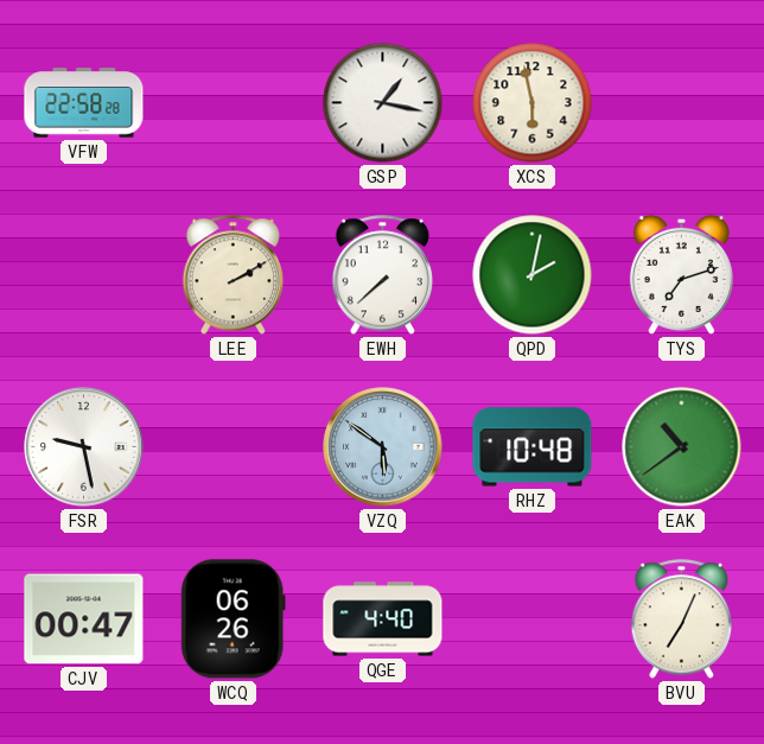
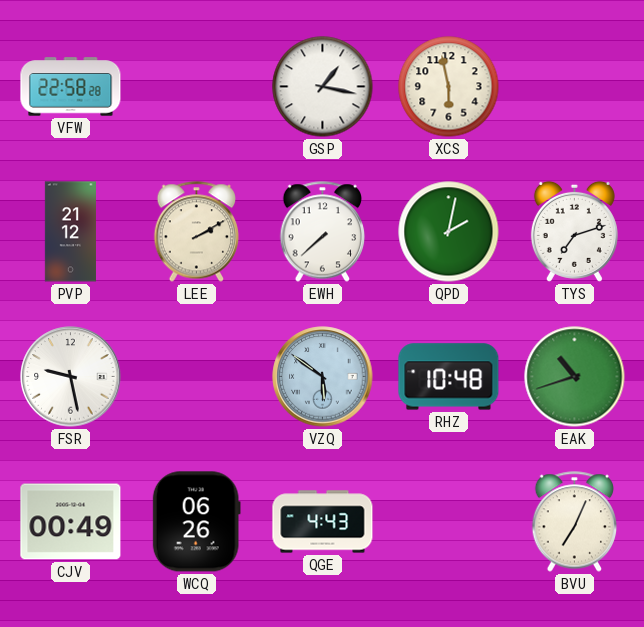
PVP: none -> 21:12 (70, 232)
EAK: 10:39 -> 10:42 (575, 377)
CJV: 00:47 -> 00:49 (71, 522)
QGE: 4:40 -> 4:43 (323, 522)
